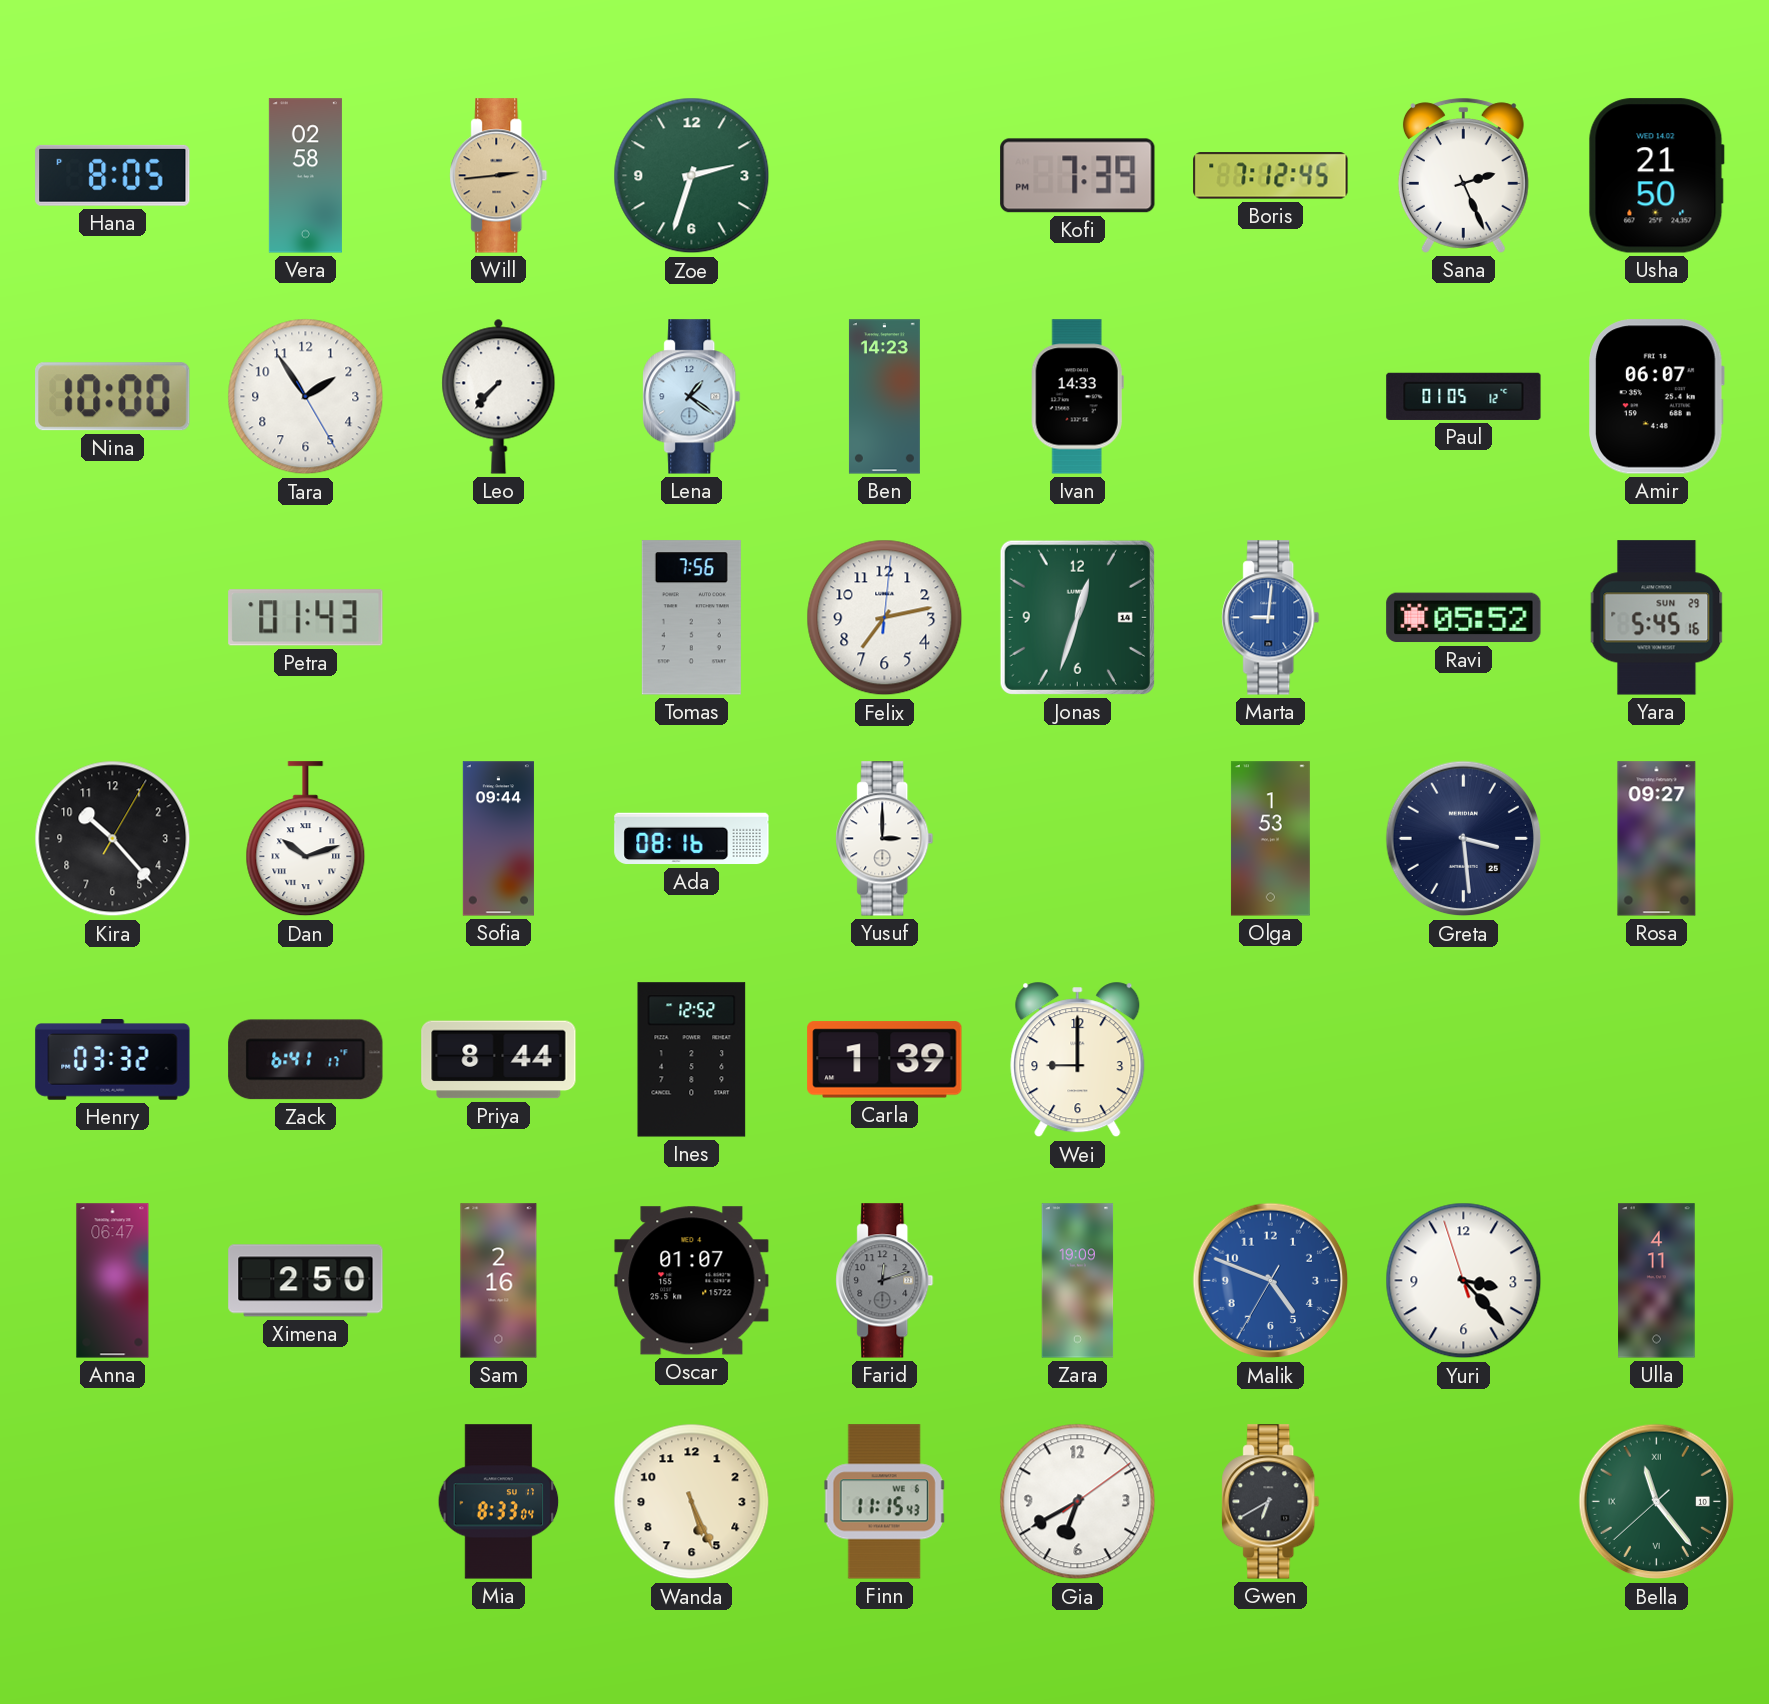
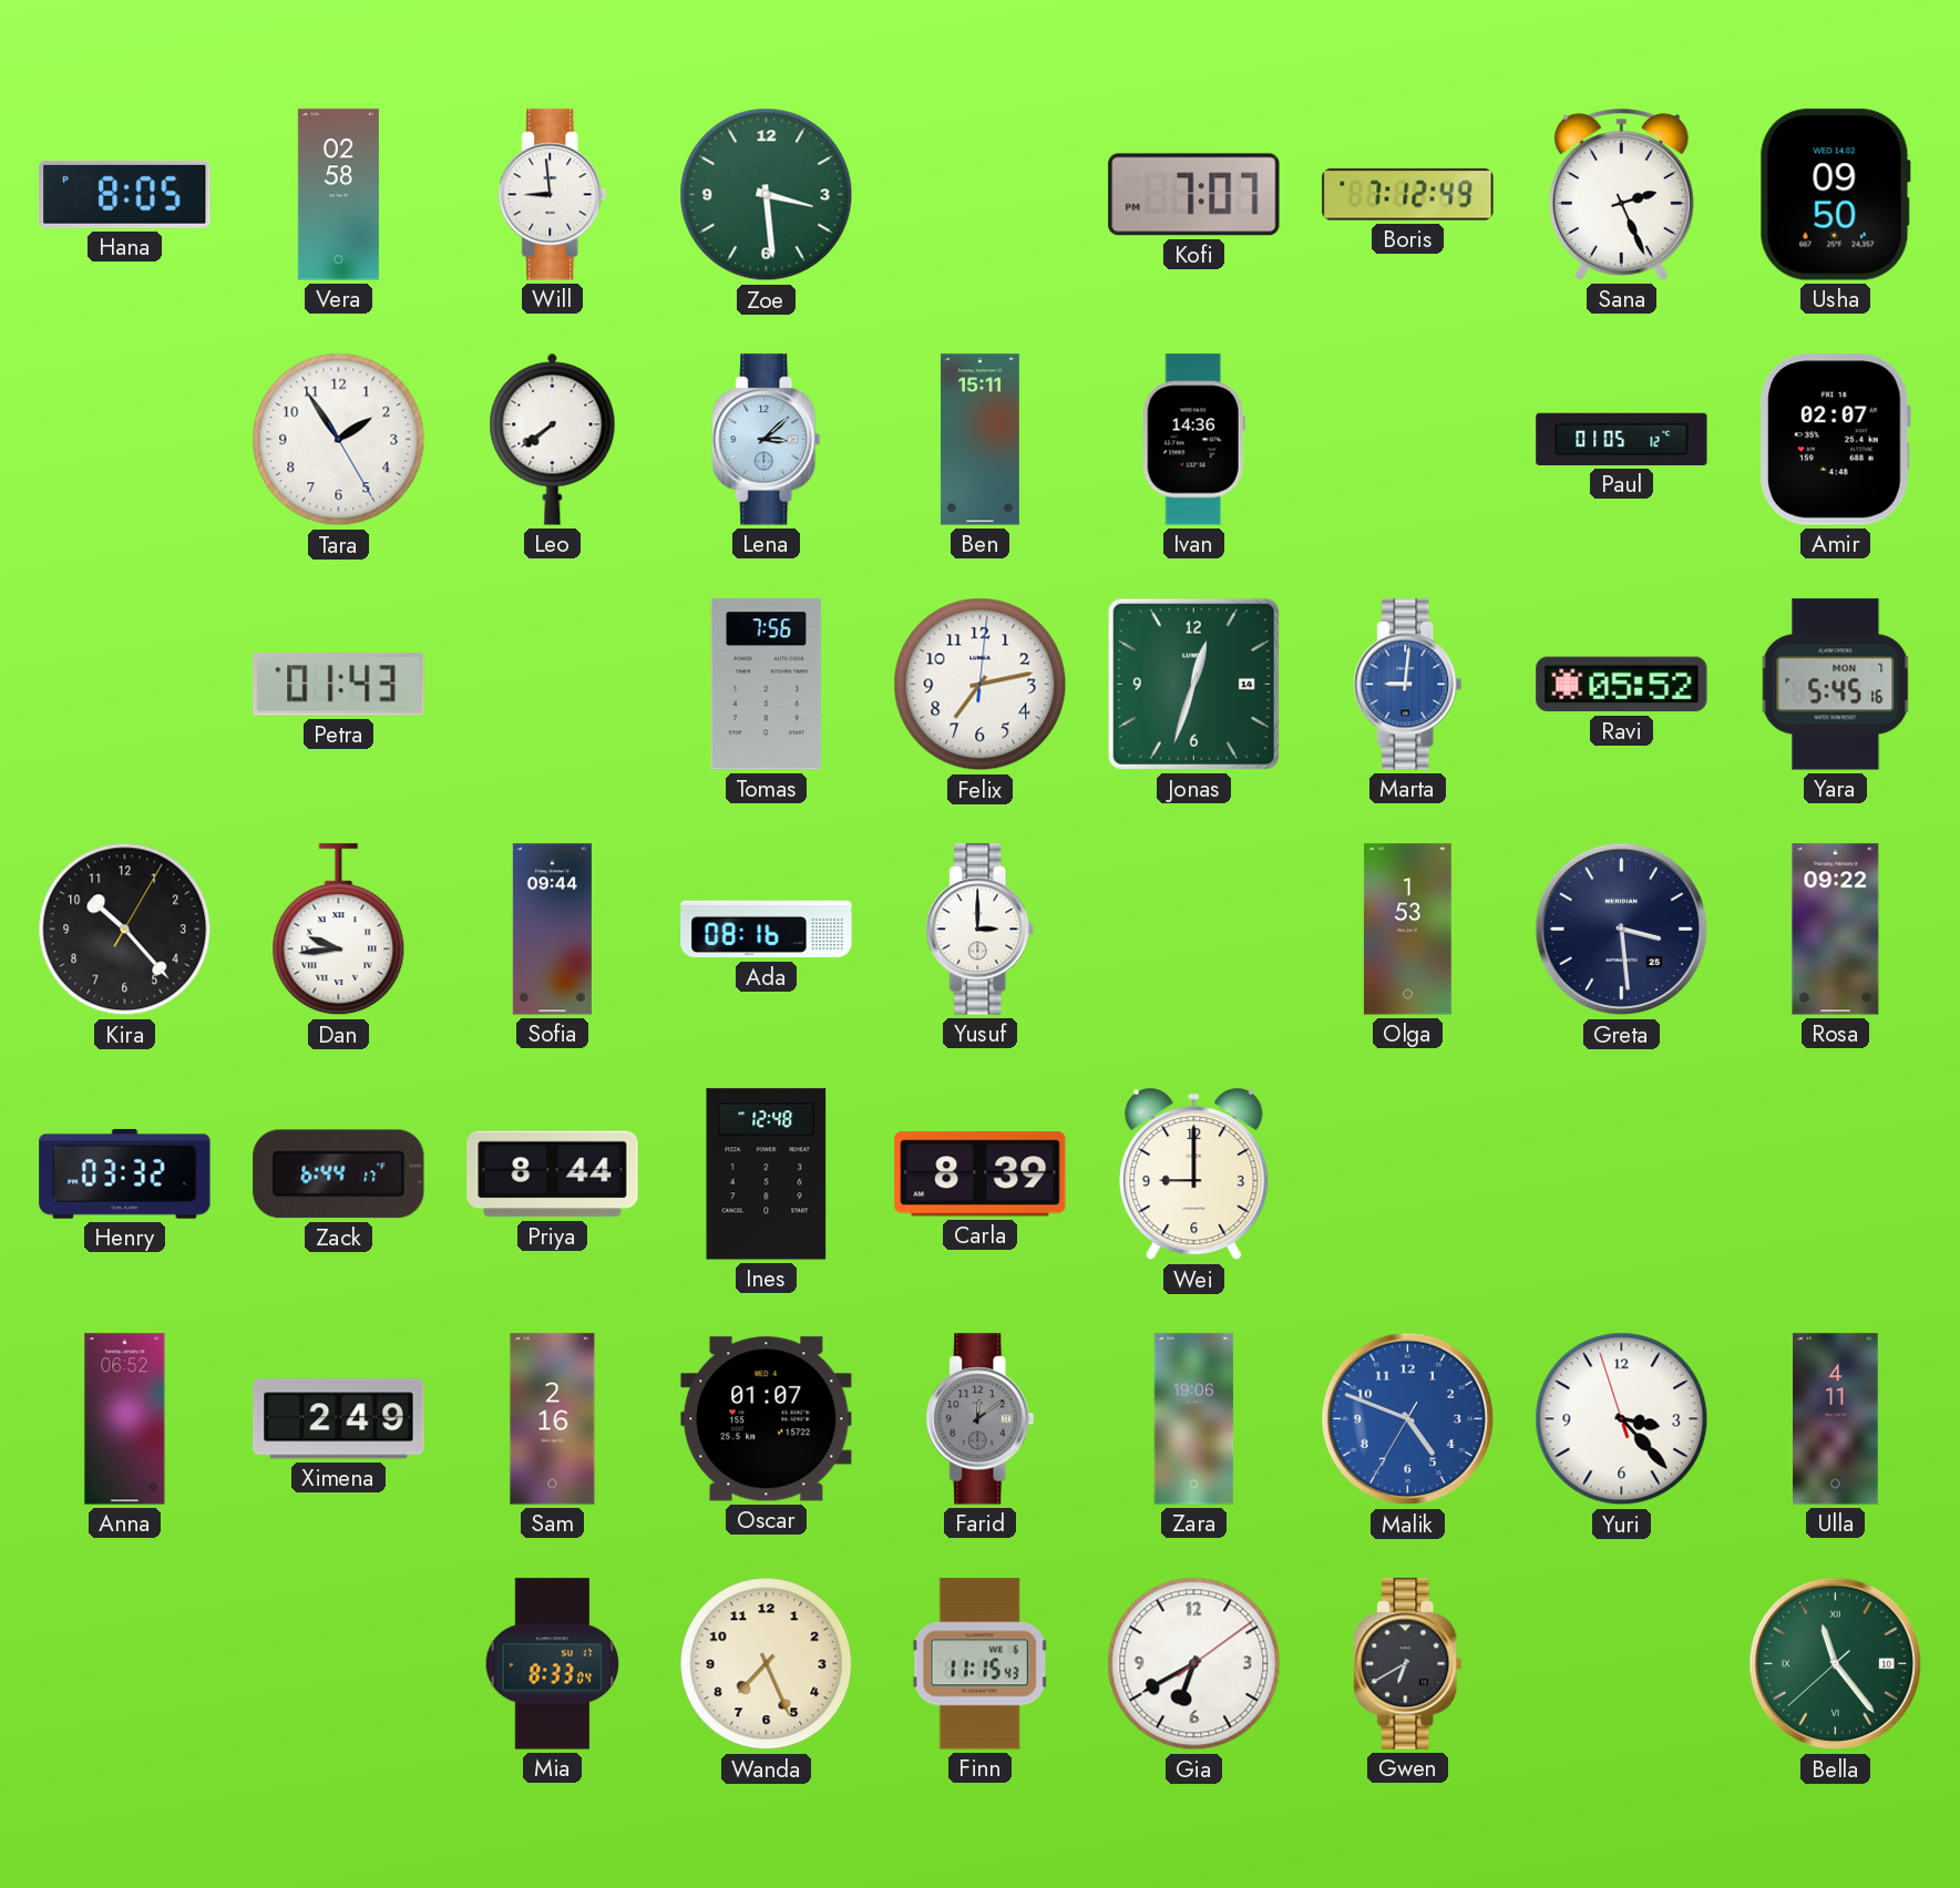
Will: 2:44 -> 8:59 (553, 195)
Will dial: champagne -> white (553, 195)
Zoe: 2:33 -> 3:29 (767, 195)
Kofi: 7:39 -> 7:07 (1194, 195)
Boris: 7:12:45 -> 7:12:49 (1408, 195)
Usha: 21:50 -> 09:50 (1835, 195)
Nina: 10:00 -> none (113, 397)
Leo: 7:37 -> 7:39 (553, 439)
Lena: 1:21 -> 3:08 (767, 440)
Ben: 14:23 -> 15:11 (979, 440)
Ivan: 14:33 -> 14:36 (1193, 440)
Amir: 06:07 -> 02:07 (1836, 440)
Yara date: SUN 29 -> MON 7 (1836, 685)
Dan: 10:12 -> 9:44 (339, 930)
Rosa: 09:27 -> 09:22 (1836, 930)
Zack: 6:41 -> 6:44 (339, 1174)
Ines: 12:52 -> 12:48 (767, 1174)
Carla: 1:39 -> 8:39 (981, 1174)
Anna: 06:47 -> 06:52 (125, 1419)
Ximena: 2:50 -> 2:49 (339, 1419)
Farid: 12:12 -> 12:09 (981, 1419)
Zara: 19:09 -> 19:06 (1194, 1419)
Wanda: 5:26 -> 7:26 (767, 1664)
